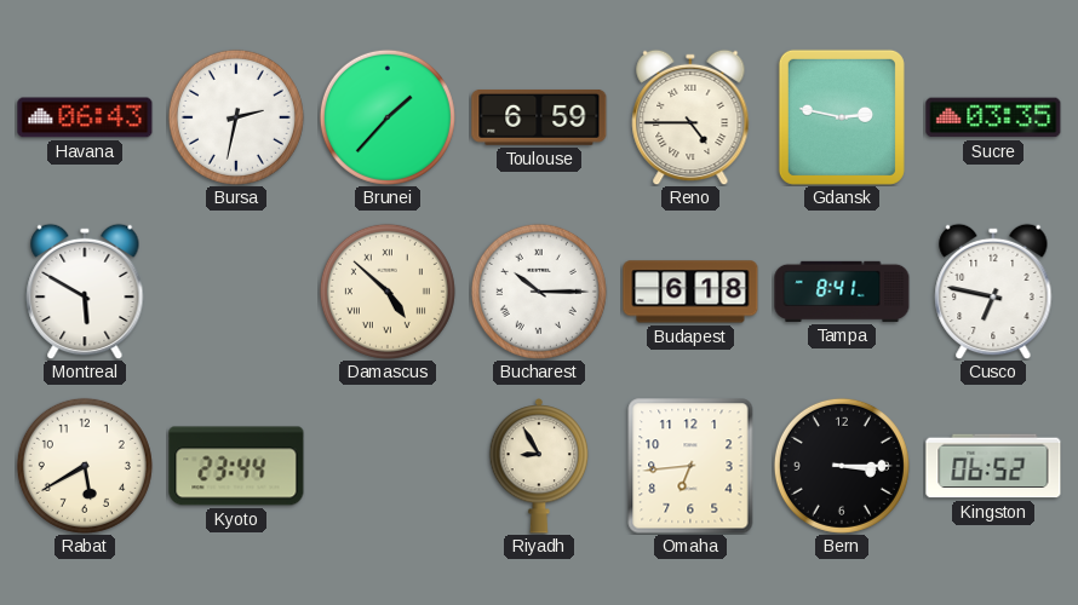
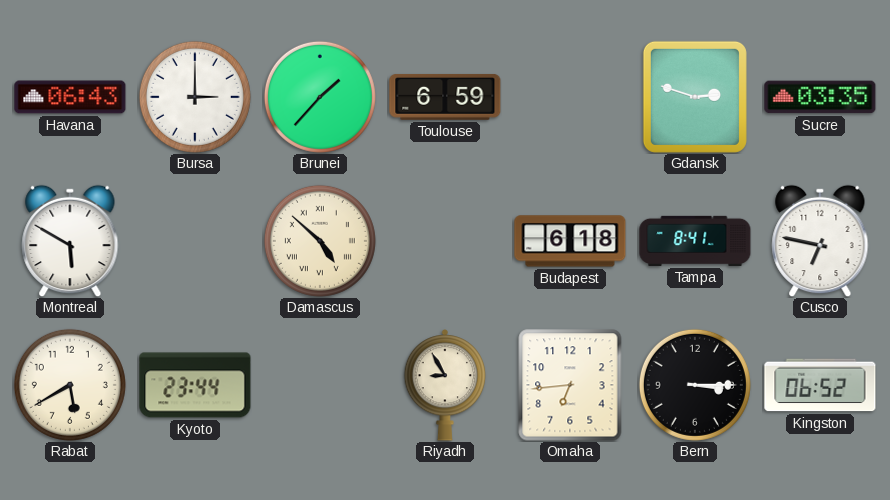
Bursa: 2:32 -> 3:00 (195, 97)
Reno: 4:45 -> none (690, 117)
Gdansk: 2:47 -> 2:48 (695, 97)
Bucharest: 10:15 -> none (539, 292)
